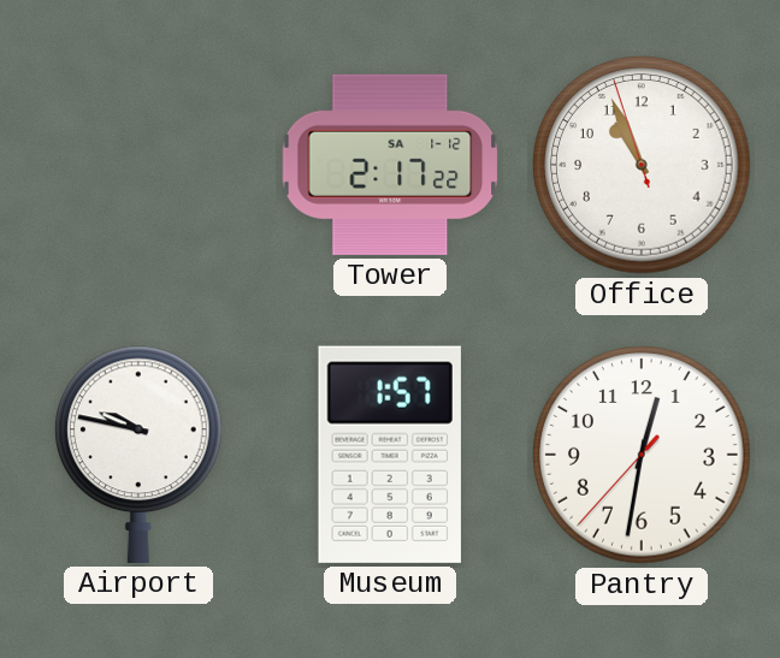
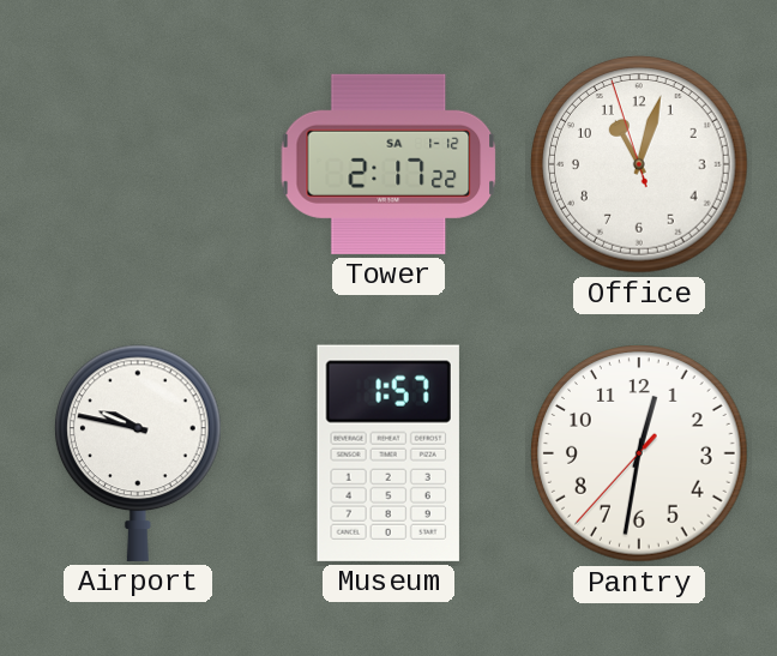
Office: 10:55 -> 11:02 (639, 164)
